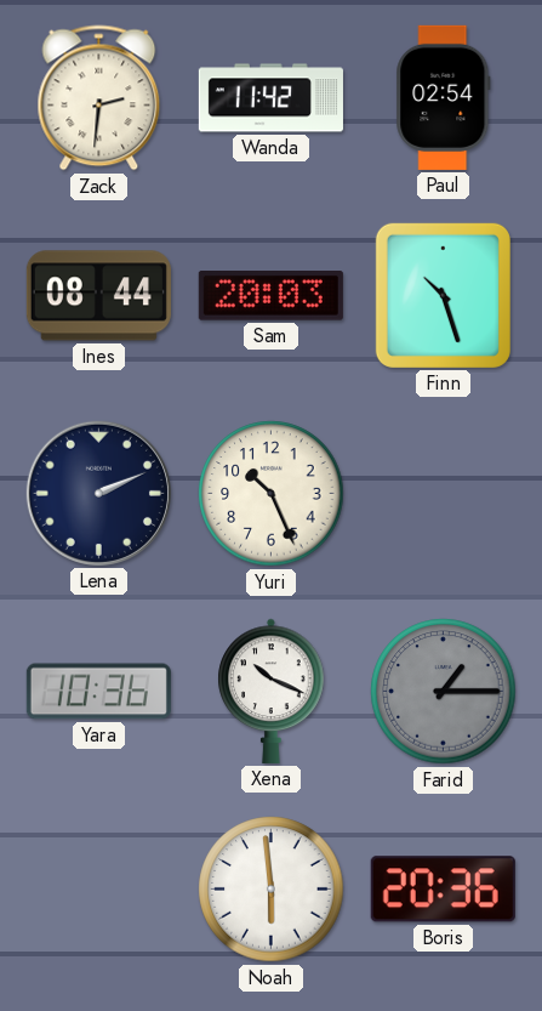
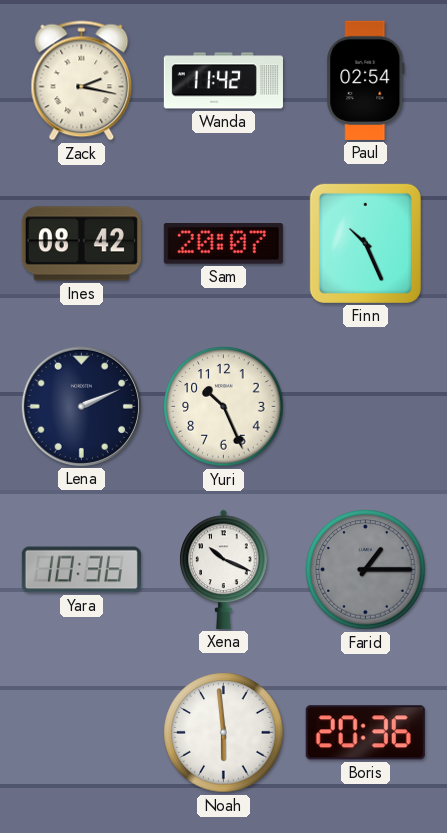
Zack: 2:31 -> 2:17 (82, 81)
Ines: 08:44 -> 08:42 (81, 244)
Sam: 20:03 -> 20:07 (223, 244)
Finn: 10:27 -> 10:26 (365, 243)
